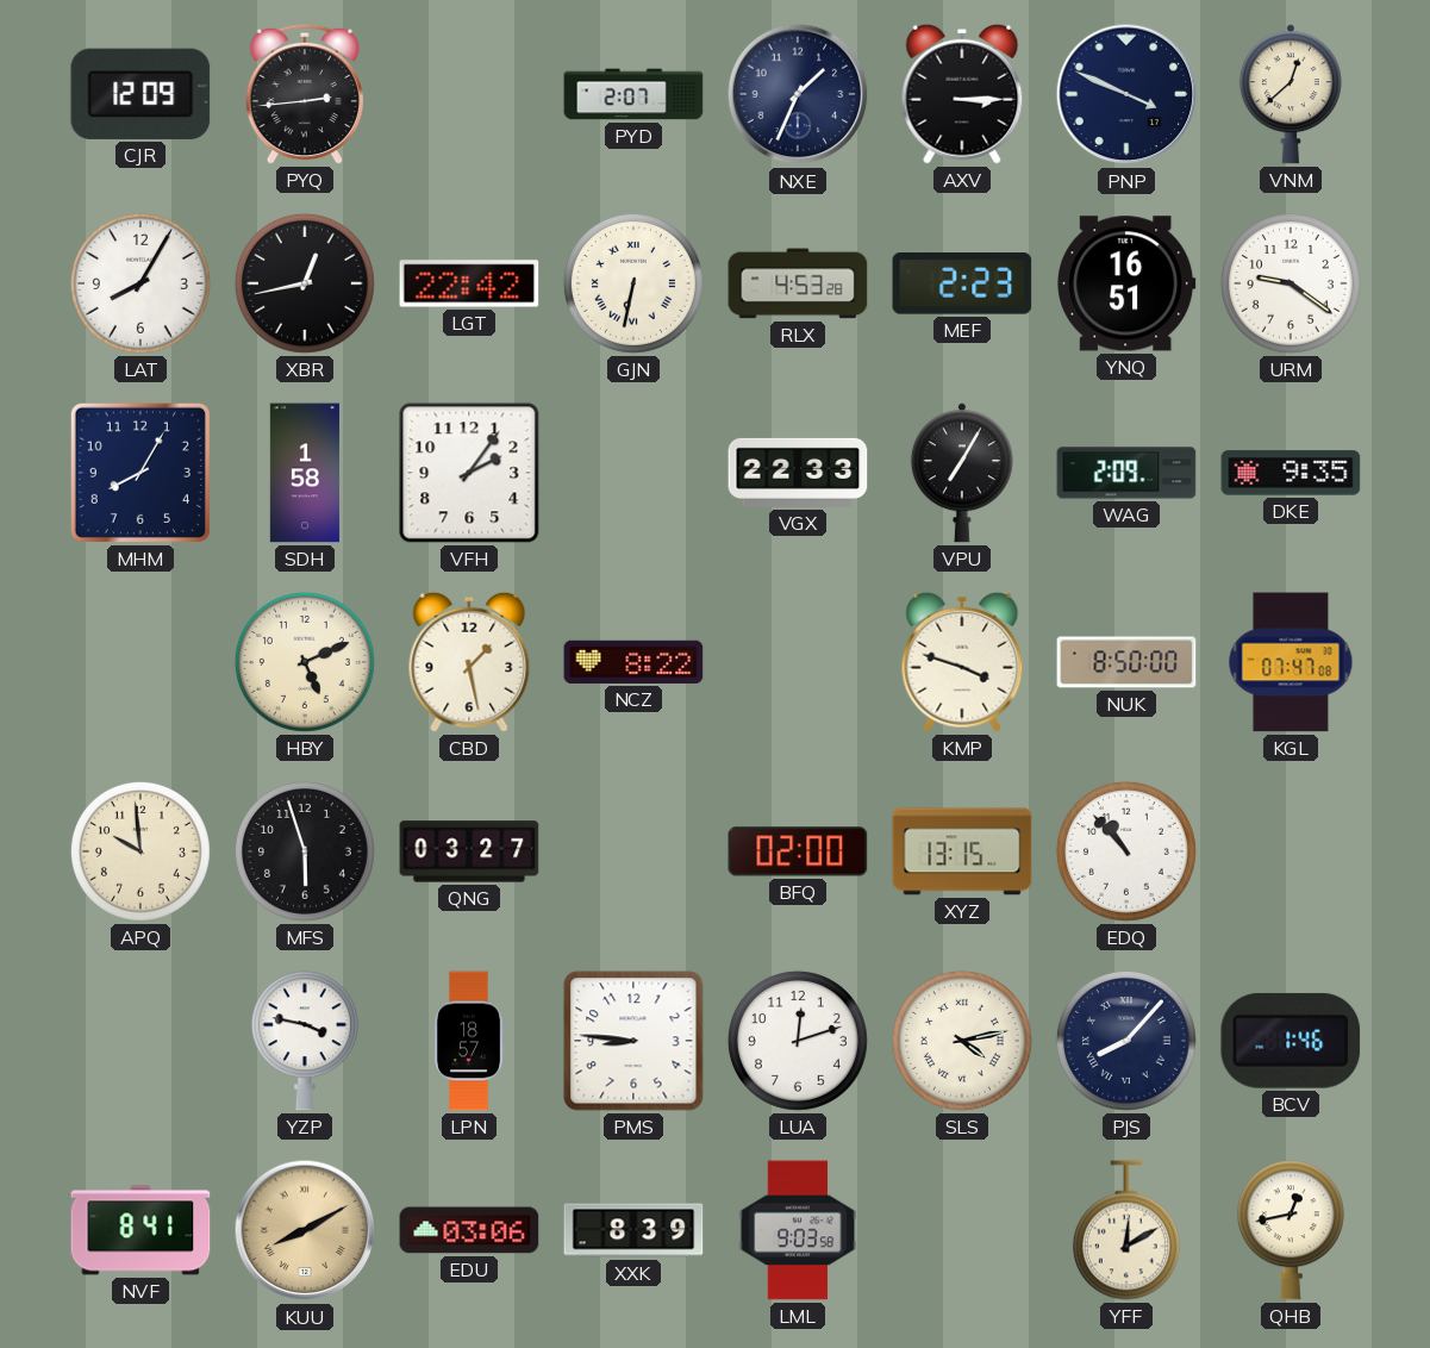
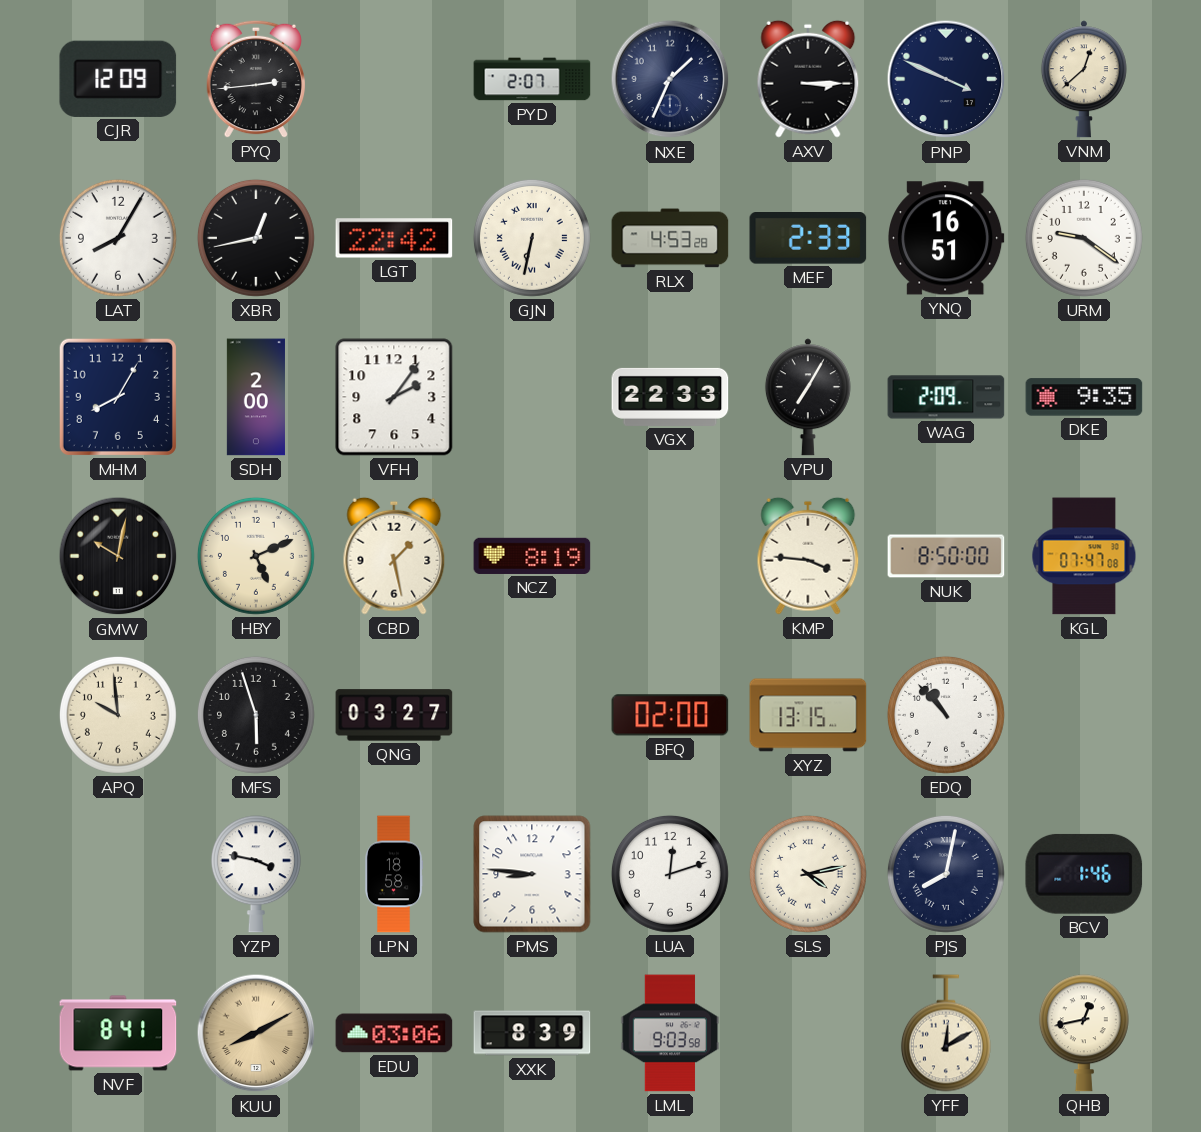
MEF: 2:23 -> 2:33 (808, 239)
SDH: 1:58 -> 2:00 (256, 397)
GMW: none -> 10:02 (118, 556)
NCZ: 8:22 -> 8:19 (532, 556)
KMP: 3:48 -> 3:46 (808, 556)
LPN: 18:57 -> 18:58 (394, 874)
PJS: 8:07 -> 8:02 (946, 874)
